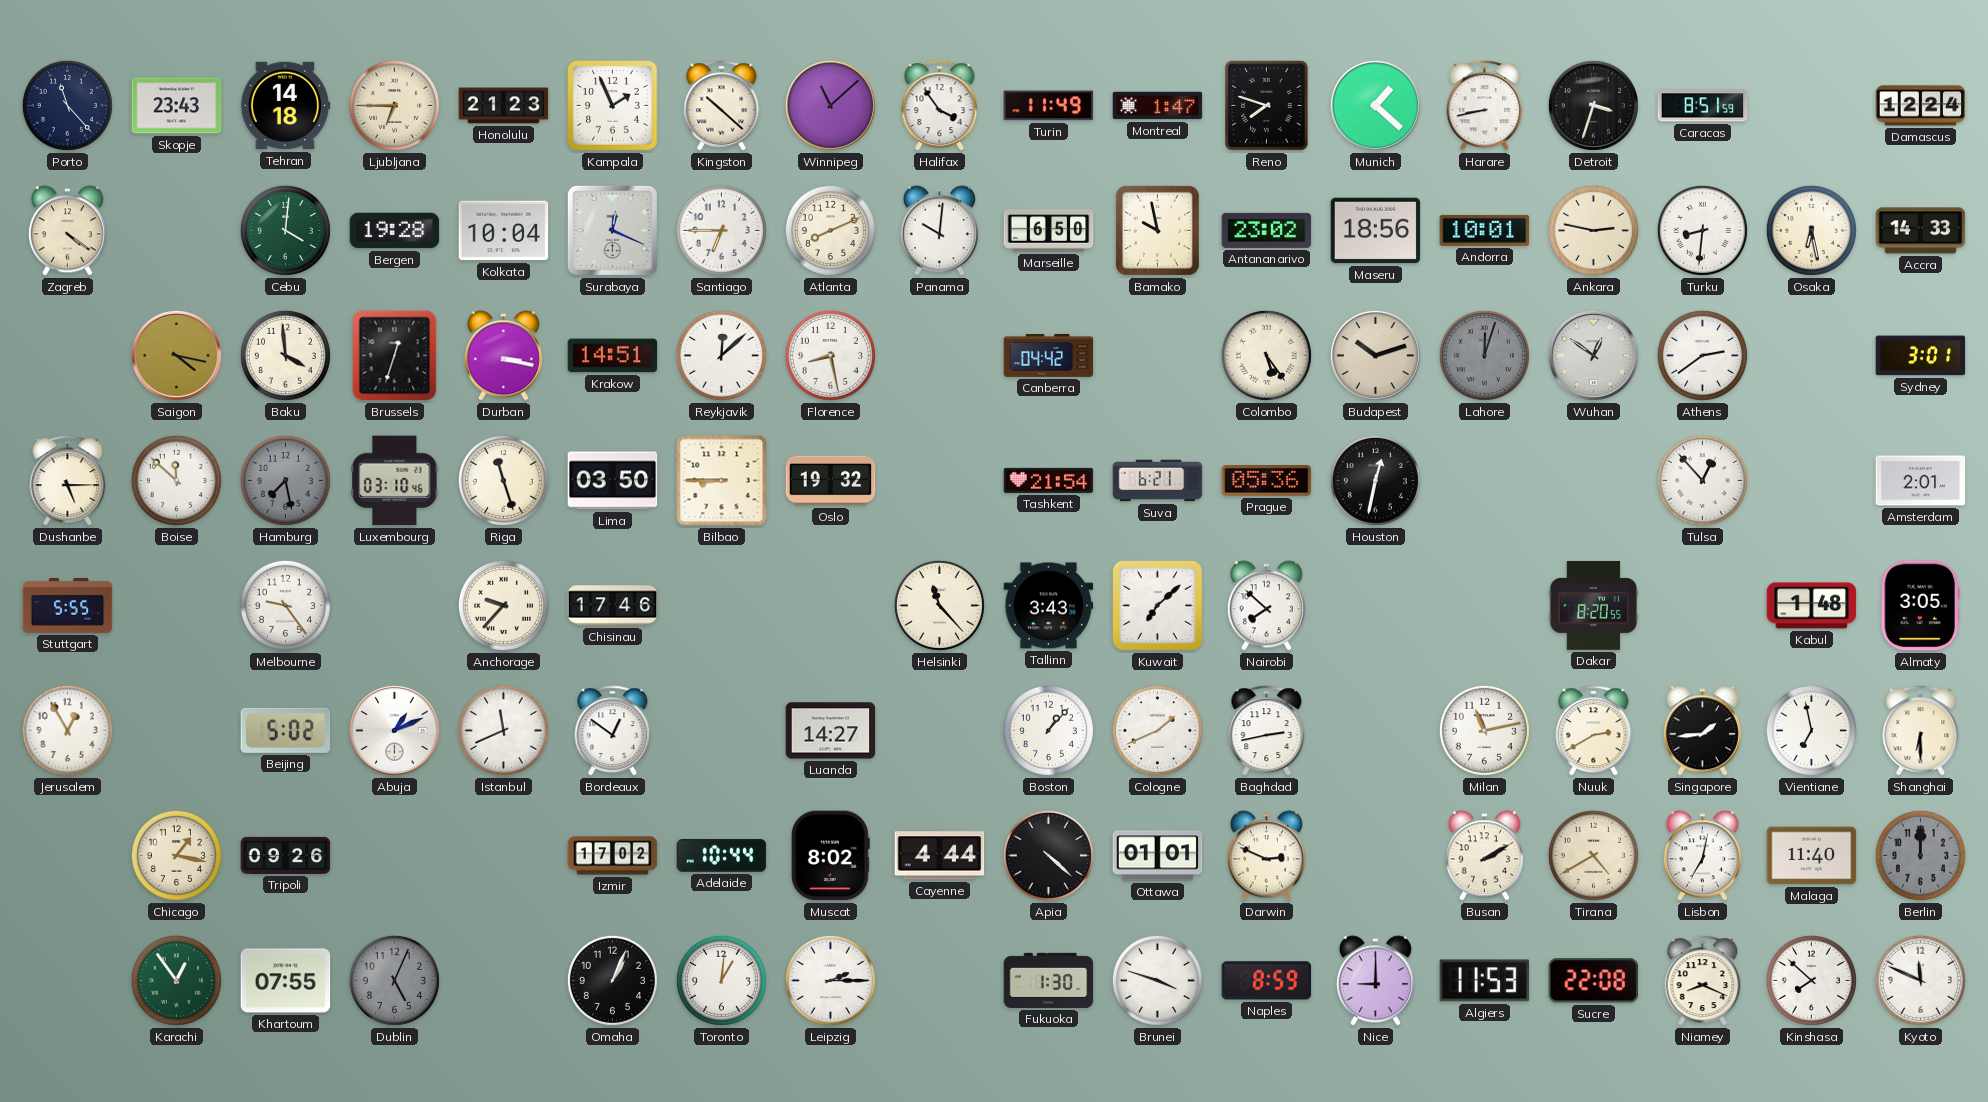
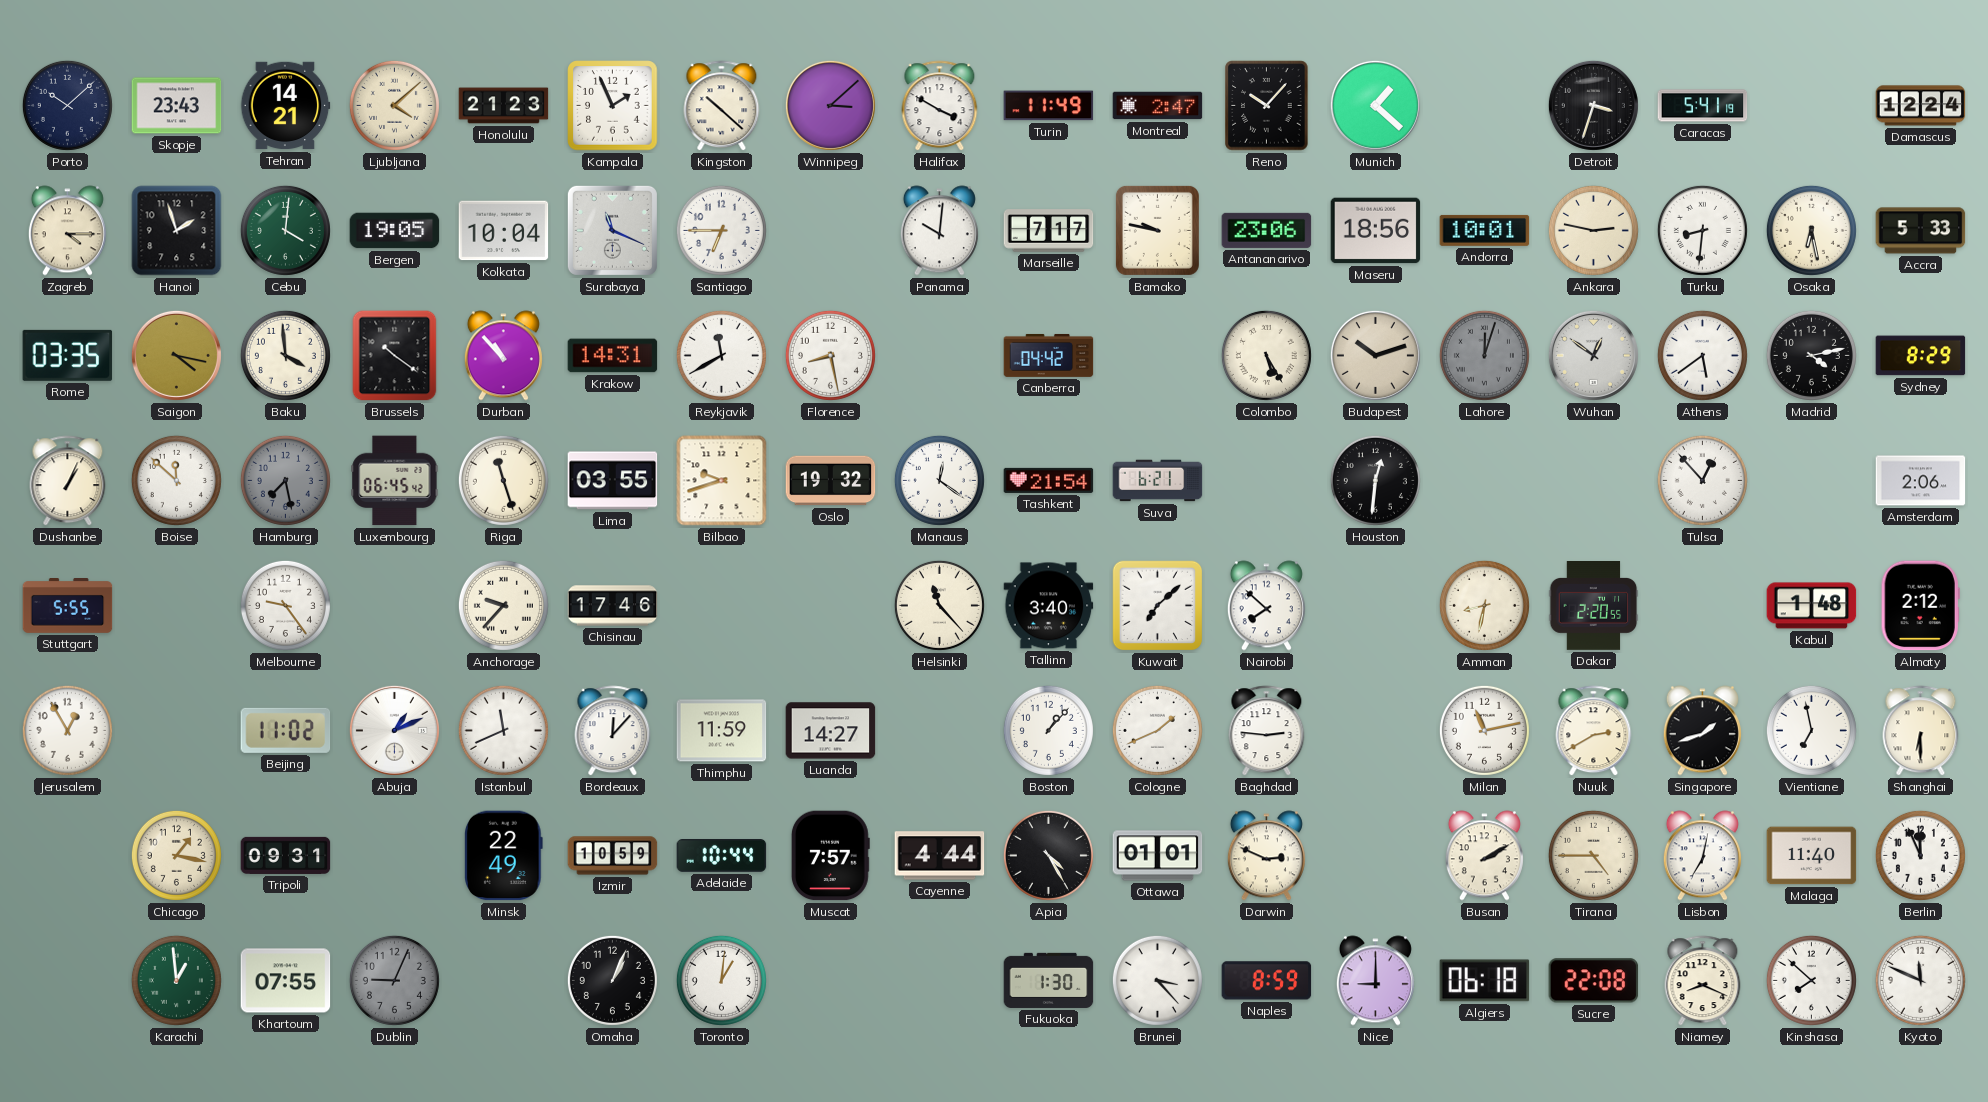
Porto: 11:23 -> 10:08 (67, 105)
Tehran: 14:18 -> 14:21 (285, 106)
Ljubljana: 6:45 -> 4:08 (394, 105)
Winnipeg: 11:08 -> 3:08 (830, 105)
Halifax: 3:54 -> 3:50 (940, 106)
Montreal: 1:47 -> 2:47 (1158, 106)
Reno: 7:48 -> 10:07 (1267, 106)
Harare: 8:43 -> none (1485, 106)
Caracas: 8:51 -> 5:41 (1703, 106)
Zagreb: 4:21 -> 4:15 (67, 231)
Hanoi: none -> 1:57 (177, 231)
Bergen: 19:28 -> 19:05 (395, 231)
Surabaya: 12:19 -> 11:19 (612, 230)
Atlanta: 8:11 -> none (830, 230)
Marseille: 6:50 -> 7:17 (1049, 231)
Bamako: 9:58 -> 9:47 (1157, 230)
Antananarivo: 23:02 -> 23:06 (1267, 230)
Accra: 14:33 -> 5:33 (1921, 231)
Rome: none -> 03:35 (68, 355)
Brussels: 12:33 -> 10:21 (395, 356)
Durban: 3:17 -> 10:53 (503, 356)
Krakow: 14:51 -> 14:31 (613, 356)
Reykjavik: 12:08 -> 11:40 (721, 355)
Colombo: 5:24 -> 5:25 (1266, 355)
Athens: 2:39 -> 5:39 (1702, 355)
Madrid: none -> 4:13 (1811, 355)
Sydney: 3:01 -> 8:29 (1921, 356)
Dushanbe: 5:15 -> 1:04 (68, 481)
Luxembourg: 03:10 -> 06:45 (395, 481)
Lima: 03:50 -> 03:55 (613, 481)
Bilbao: 8:45 -> 9:42 (722, 481)
Manaus: none -> 12:21 (939, 480)
Prague: 05:36 -> none (1267, 481)
Houston: 12:32 -> 12:31 (1375, 480)
Amsterdam: 2:01 -> 2:06 (1921, 481)
Tallinn: 3:43 -> 3:40 (1049, 606)
Amman: none -> 8:32 (1484, 605)
Dakar: 8:20 -> 2:20 (1594, 606)
Almaty: 3:05 -> 2:12 (1920, 606)
Beijing: 5:02 -> 11:02 (286, 730)
Bordeaux: 12:51 -> 12:07 (613, 731)
Thimphu: none -> 11:59 (722, 731)
Baghdad: 2:43 -> 2:46 (1267, 731)
Singapore: 1:44 -> 1:42 (1702, 731)
Tripoli: 09:26 -> 09:31 (286, 855)
Minsk: none -> 22:49 (504, 856)
Izmir: 17:02 -> 10:59 (613, 856)
Muscat: 8:02 -> 7:57 (830, 856)
Apia: 4:22 -> 4:25 (1048, 855)
Tirana: 4:40 -> 4:45 (1593, 855)
Berlin: 12:00 -> 11:56 (1920, 855)
Berlin dial: grey -> white (1920, 855)
Karachi: 12:54 -> 12:59 (176, 980)
Dublin: 5:04 -> 9:04 (394, 980)
Leipzig: 2:15 -> none (830, 980)
Brunei: 3:48 -> 3:23 (1157, 980)
Algiers: 11:53 -> 06:18 (1485, 981)
